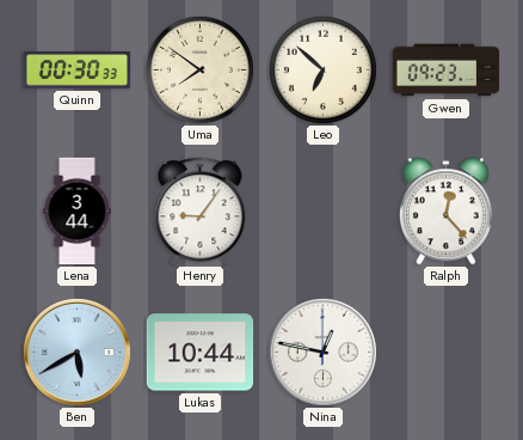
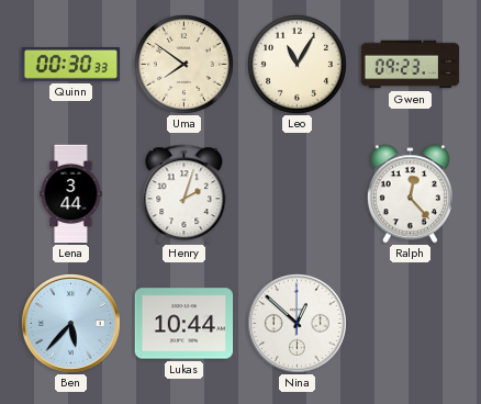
Leo: 6:52 -> 11:05 (297, 64)
Henry: 9:06 -> 2:03 (184, 194)
Ben: 5:40 -> 5:37 (70, 323)
Nina: 12:47 -> 12:52 (297, 323)
